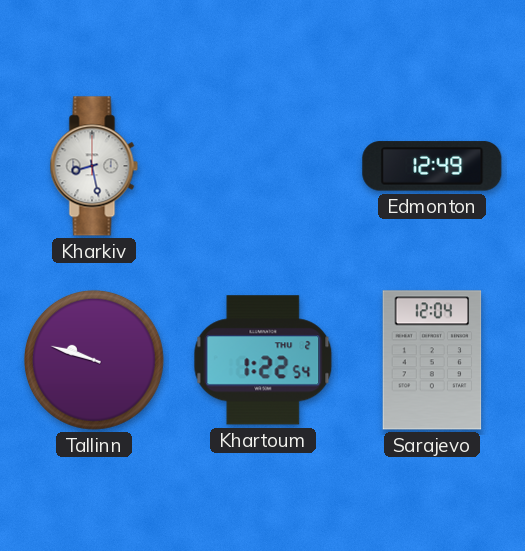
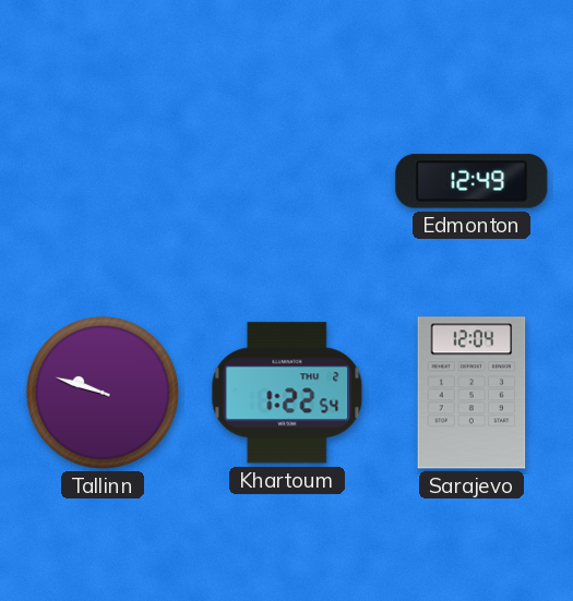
Kharkiv: 8:28 -> none (94, 166)
